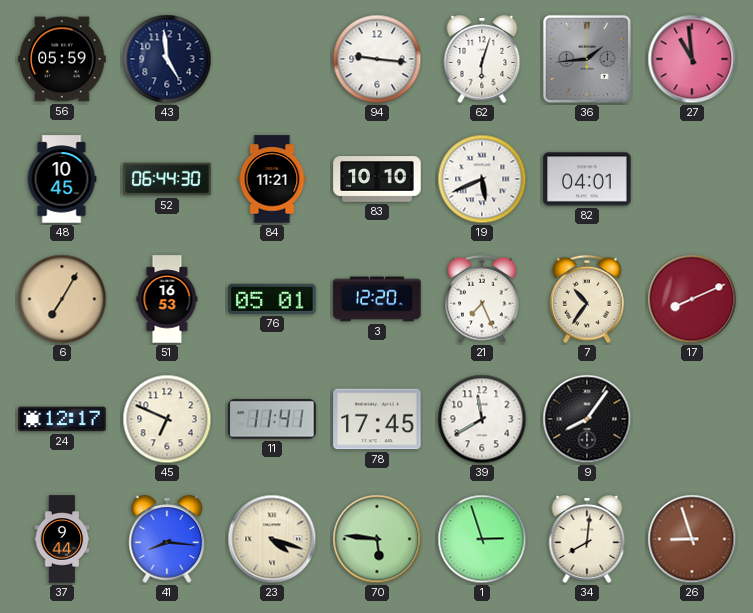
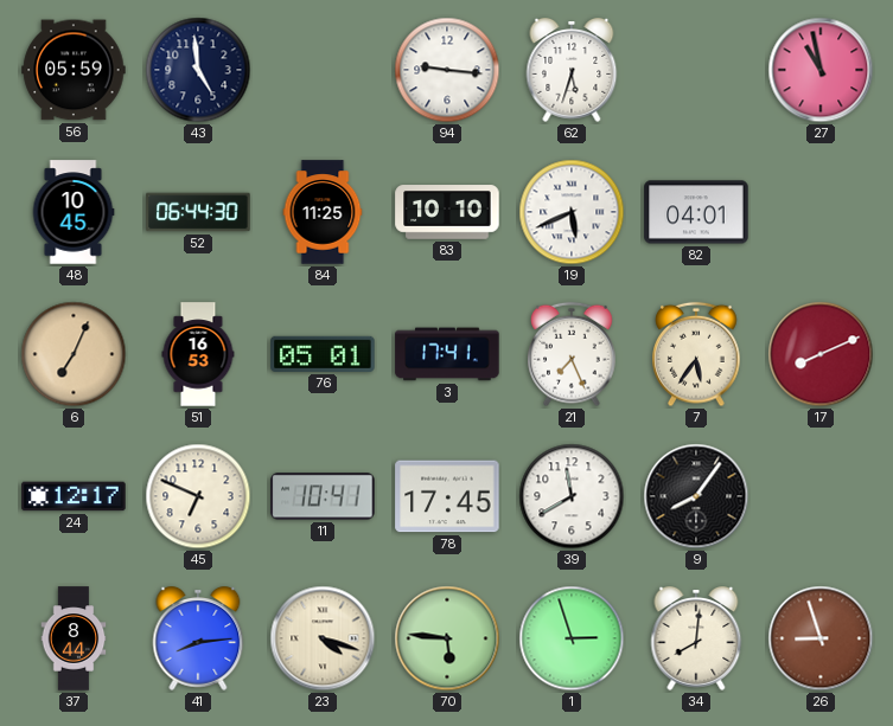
62: 6:03 -> 5:33 (572, 70)
36: 1:44 -> none (587, 59)
27: 10:59 -> 10:58 (821, 70)
84: 11:21 -> 11:25 (323, 212)
6: 7:05 -> 7:04 (74, 354)
3: 12:20 -> 17:41 (447, 354)
7: 10:36 -> 5:36 (696, 354)
11: 11:41 -> 10:41 (323, 496)
37: 9:44 -> 8:44 (74, 638)
41: 8:16 -> 8:14 (198, 638)
